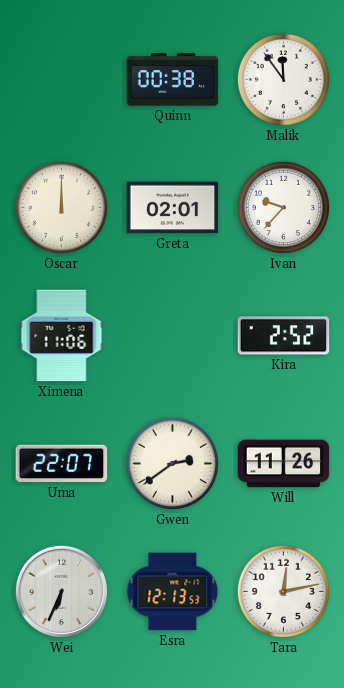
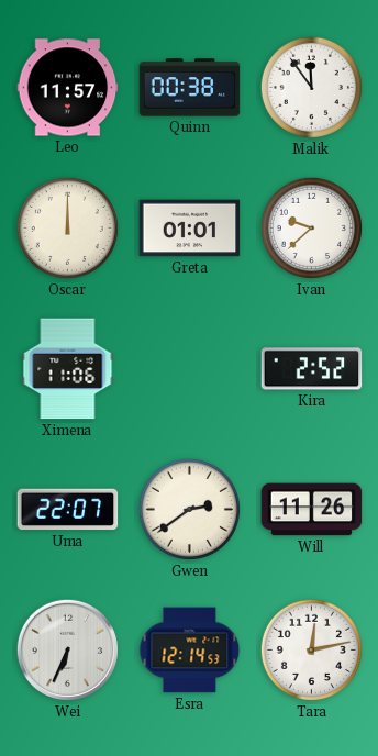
Leo: none -> 11:57 (68, 88)
Greta: 02:01 -> 01:01 (190, 229)
Ivan: 9:37 -> 9:38 (311, 227)
Esra: 12:13 -> 12:14 (190, 651)
